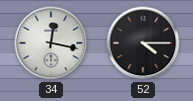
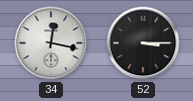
52: 4:15 -> 3:15 (143, 43)
